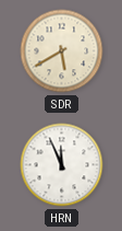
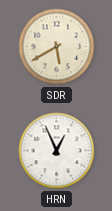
HRN: 11:56 -> 12:56 (57, 151)
